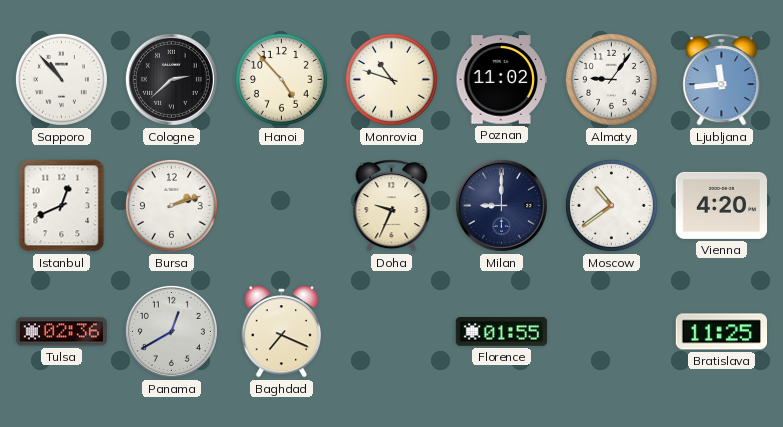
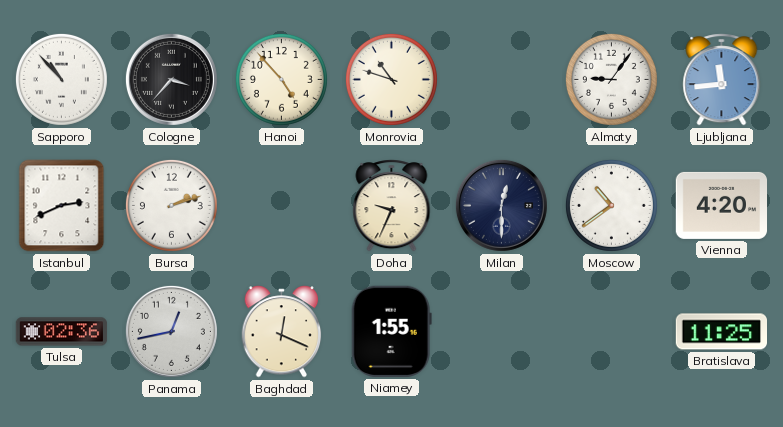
Cologne: 2:38 -> 3:37 (171, 79)
Poznan: 11:02 -> none (501, 80)
Istanbul: 12:41 -> 2:41 (62, 206)
Milan: 9:00 -> 12:30 (501, 205)
Panama: 12:40 -> 12:43 (171, 331)
Baghdad: 7:19 -> 12:19 (282, 332)
Niamey: none -> 1:55 (391, 331)
Florence: 01:55 -> none (502, 332)
